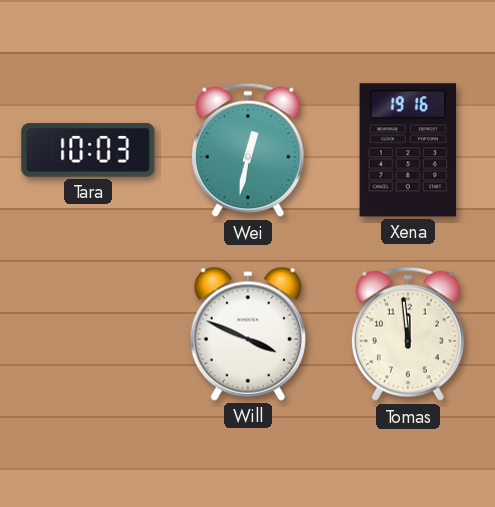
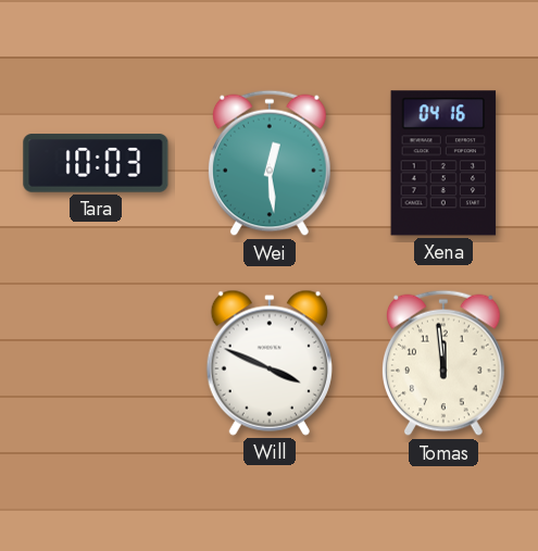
Wei: 12:32 -> 12:29 (270, 163)
Xena: 19:16 -> 04:16 (443, 163)
